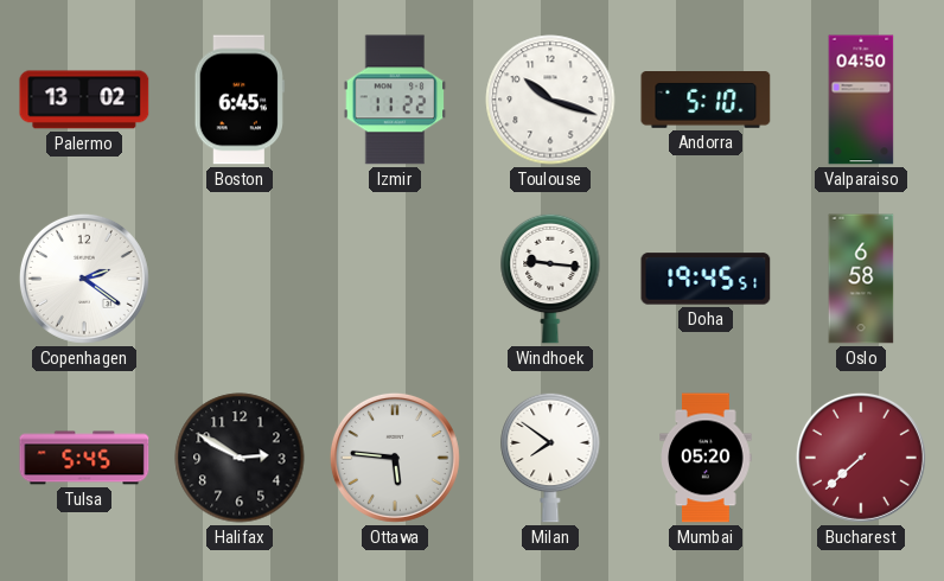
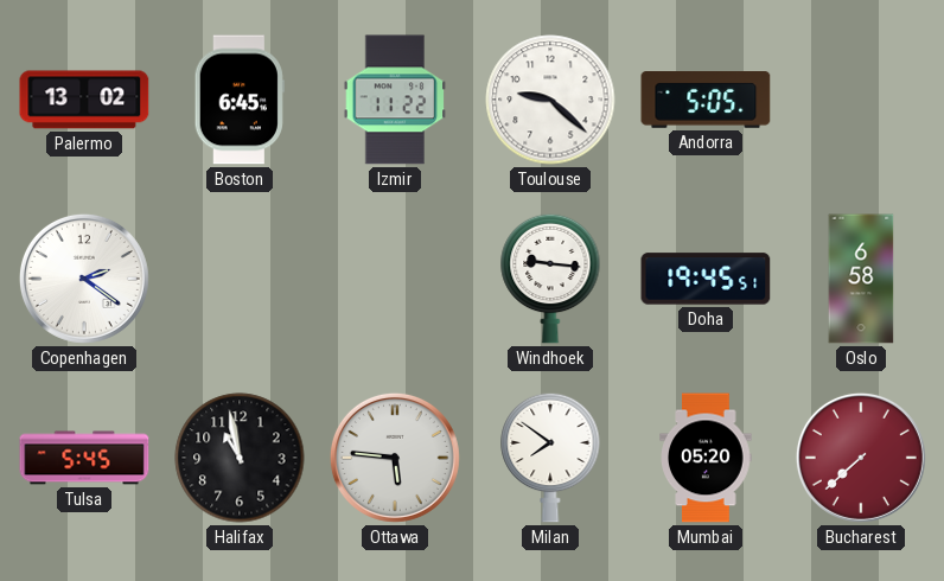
Toulouse: 10:18 -> 9:22 (550, 100)
Andorra: 5:10 -> 5:05 (706, 100)
Valparaiso: 04:50 -> none (861, 100)
Halifax: 2:50 -> 10:58 (240, 458)
